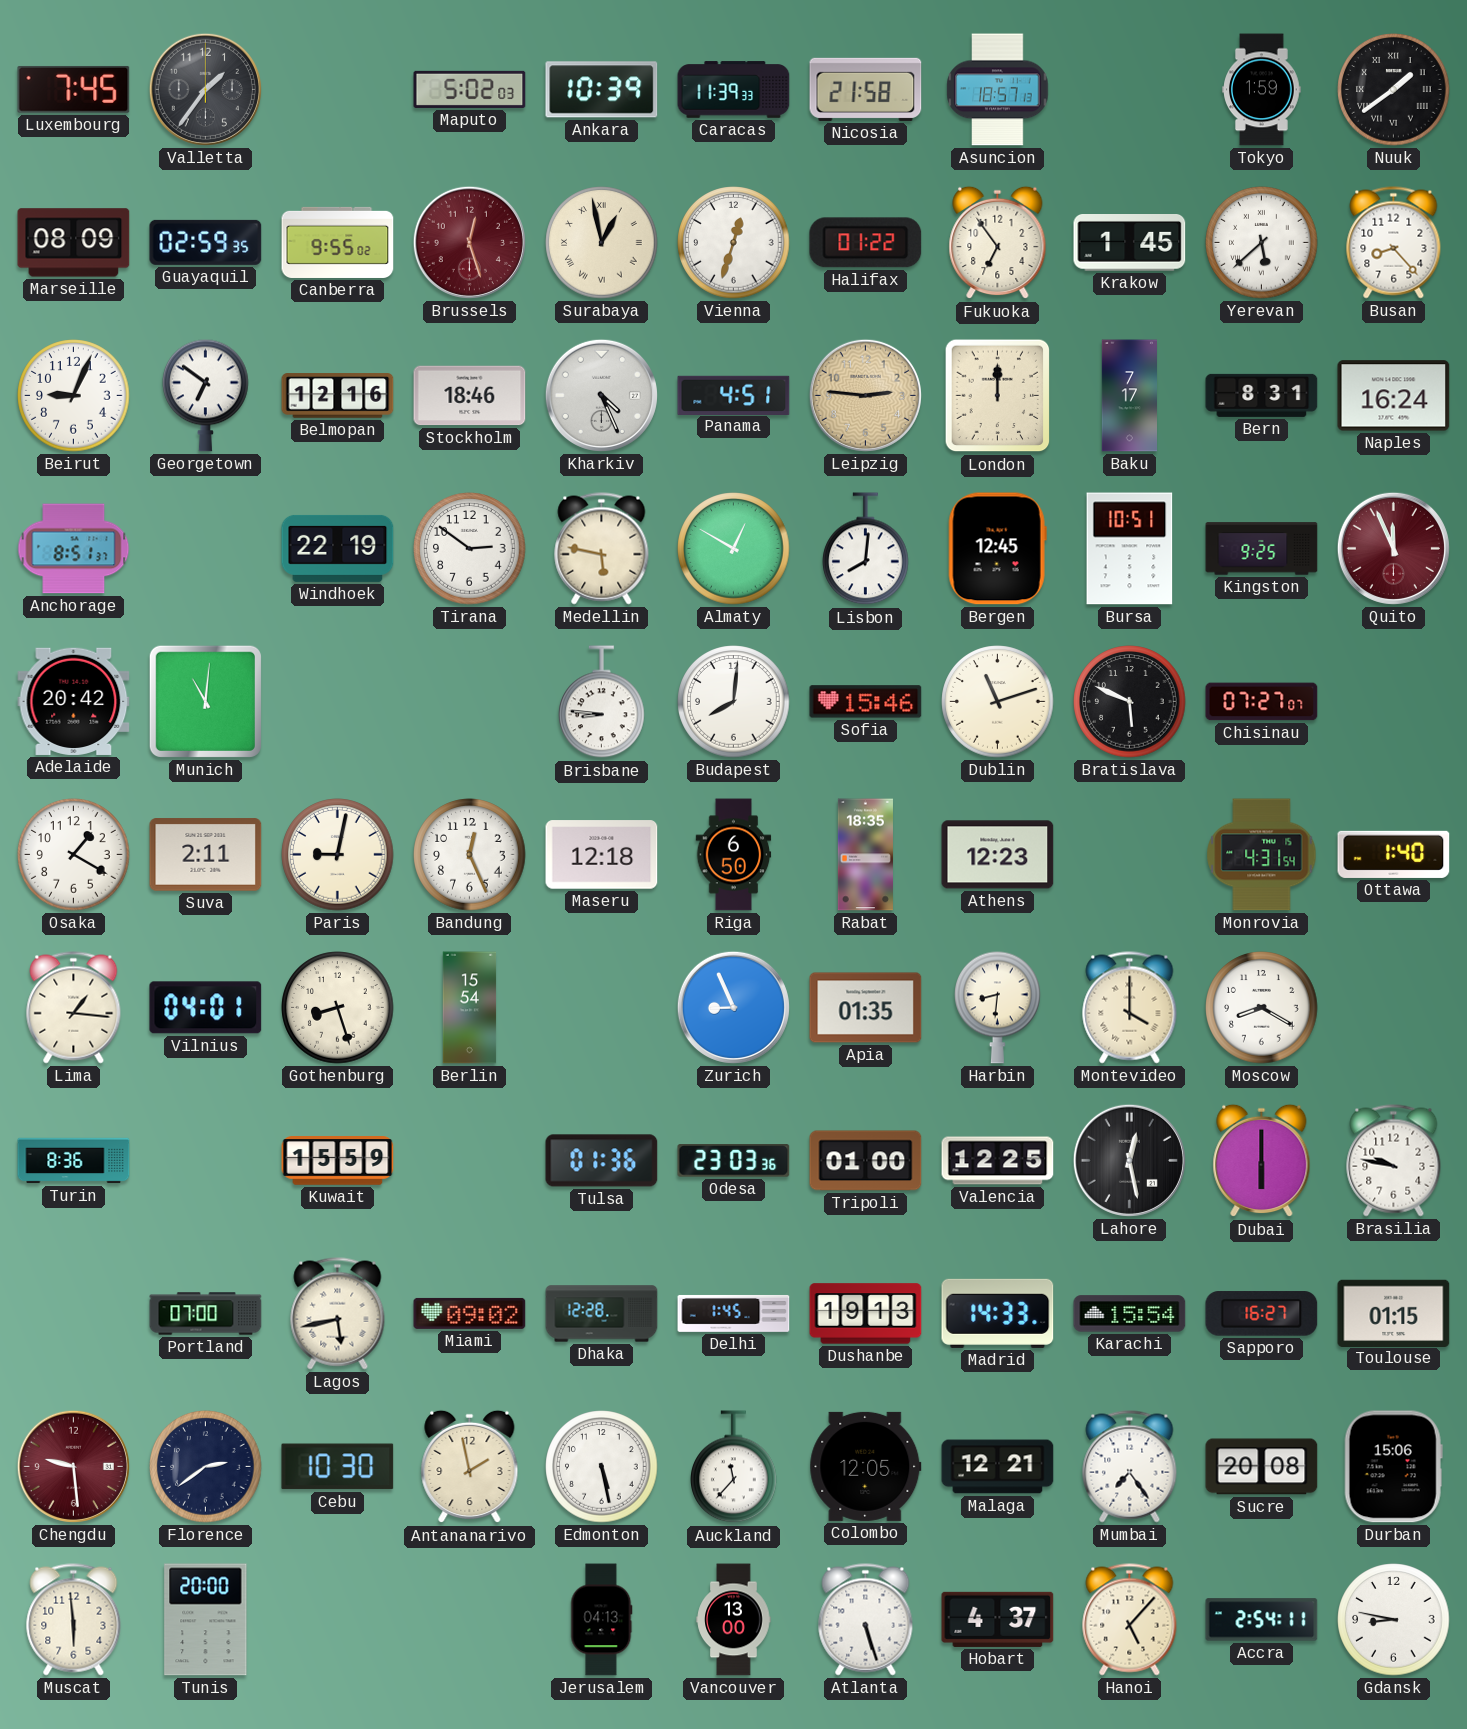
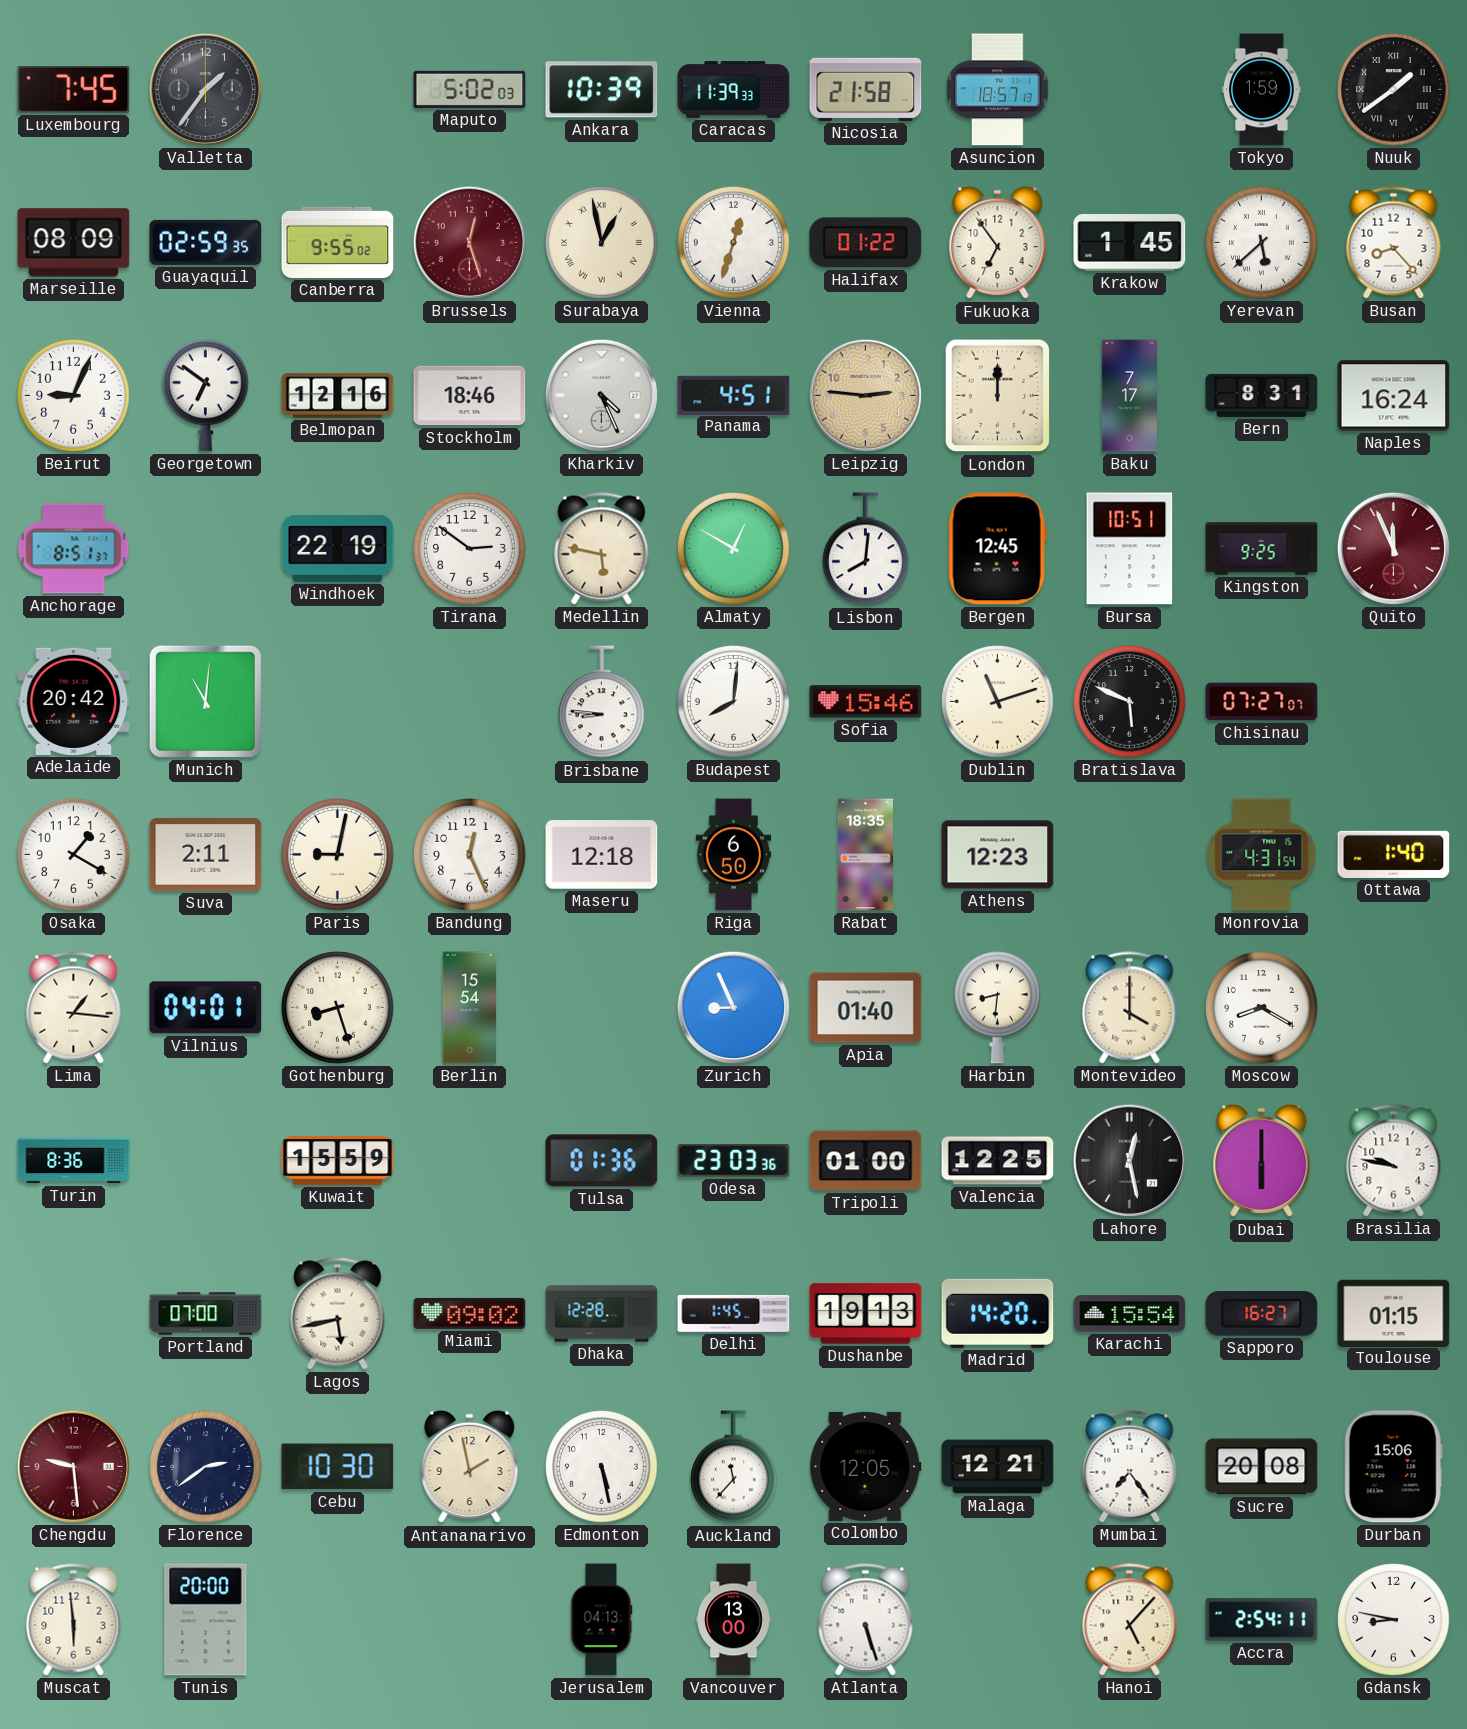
Apia: 01:35 -> 01:40 (866, 1008)
Madrid: 14:33 -> 14:20 (998, 1313)
Hobart: 4:37 -> none (998, 1619)
